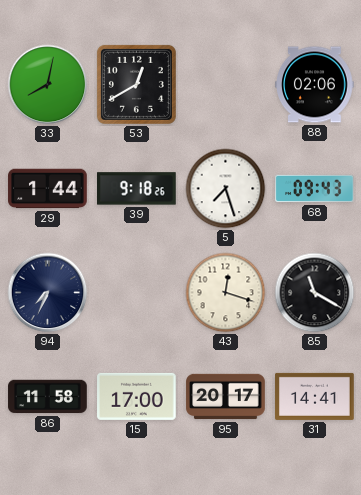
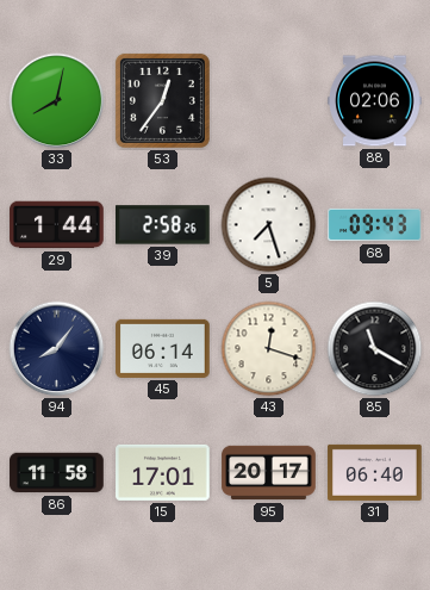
53: 12:40 -> 12:36 (162, 100)
39: 9:18 -> 2:58 (163, 225)
94: 7:34 -> 8:06 (57, 349)
45: none -> 06:14 (163, 348)
15: 17:00 -> 17:01 (163, 472)
31: 14:41 -> 06:40 (375, 472)
